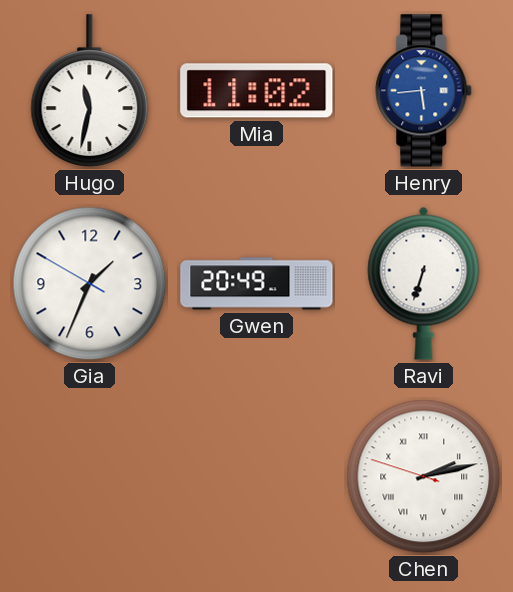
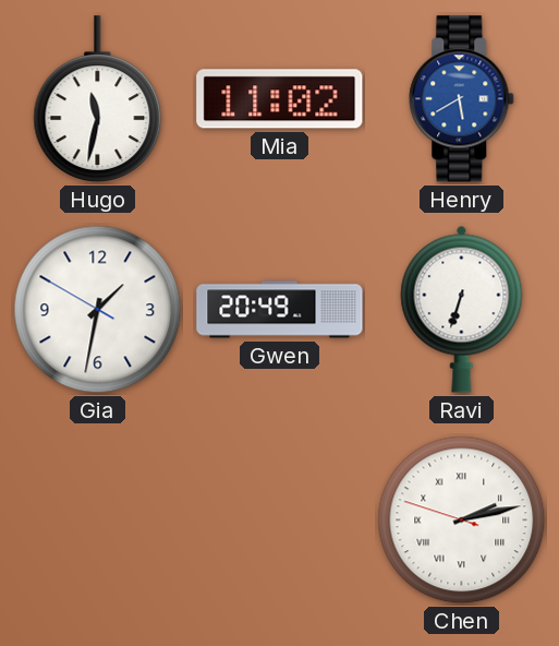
Henry: 5:44 -> 5:40 (462, 99)
Gia: 1:33 -> 1:31 (98, 310)
